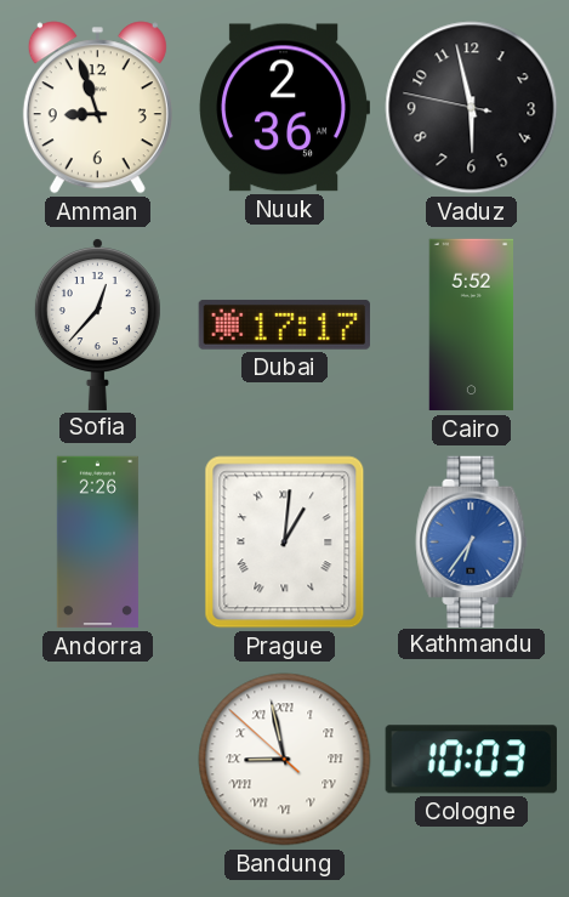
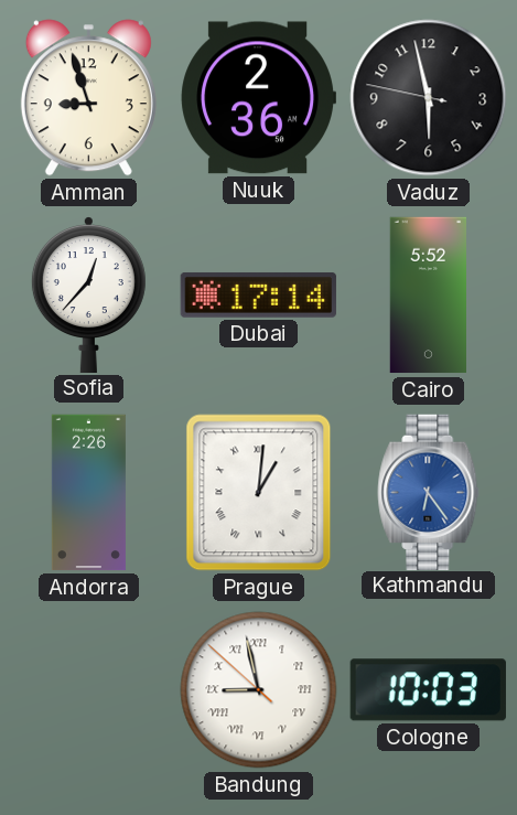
Dubai: 17:17 -> 17:14 (258, 294)
Kathmandu: 6:36 -> 6:24 (429, 492)
